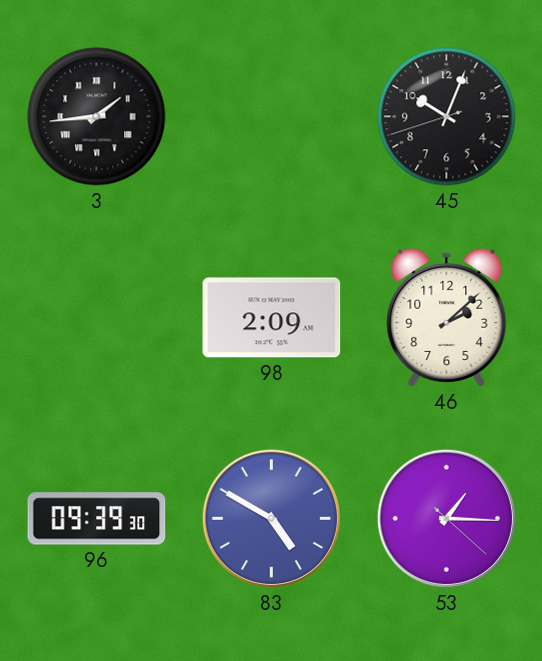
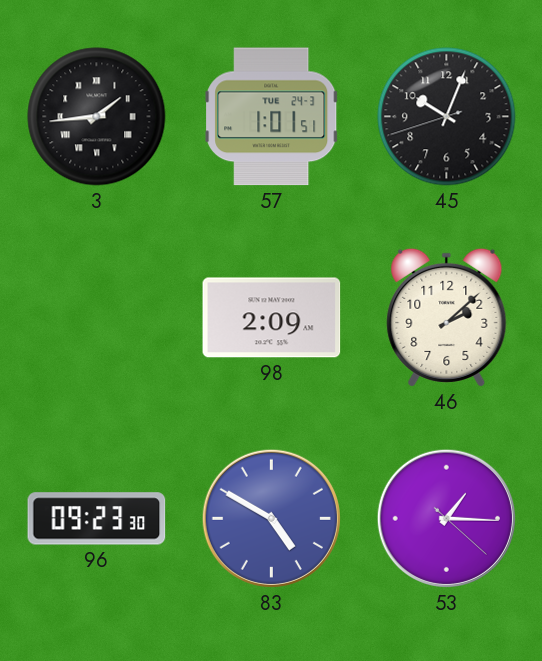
57: none -> 1:01 (272, 117)
96: 09:39 -> 09:23 (97, 519)
